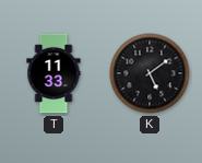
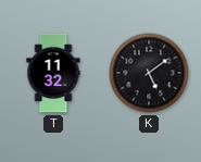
T: 11:33 -> 11:32 (53, 73)
